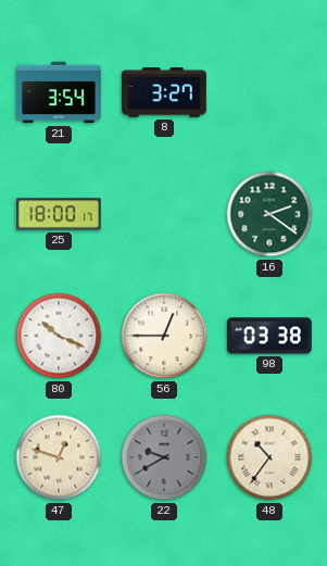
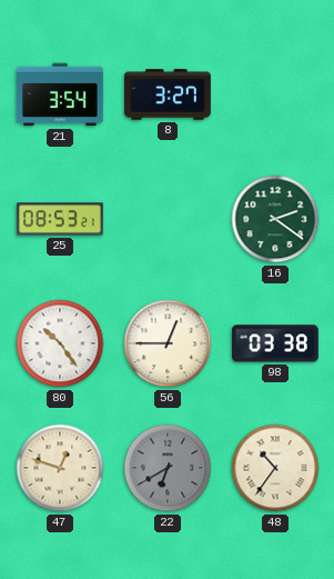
25: 18:00 -> 08:53 (61, 219)
80: 10:19 -> 10:24 (60, 343)
22: 9:40 -> 6:40 (168, 468)
